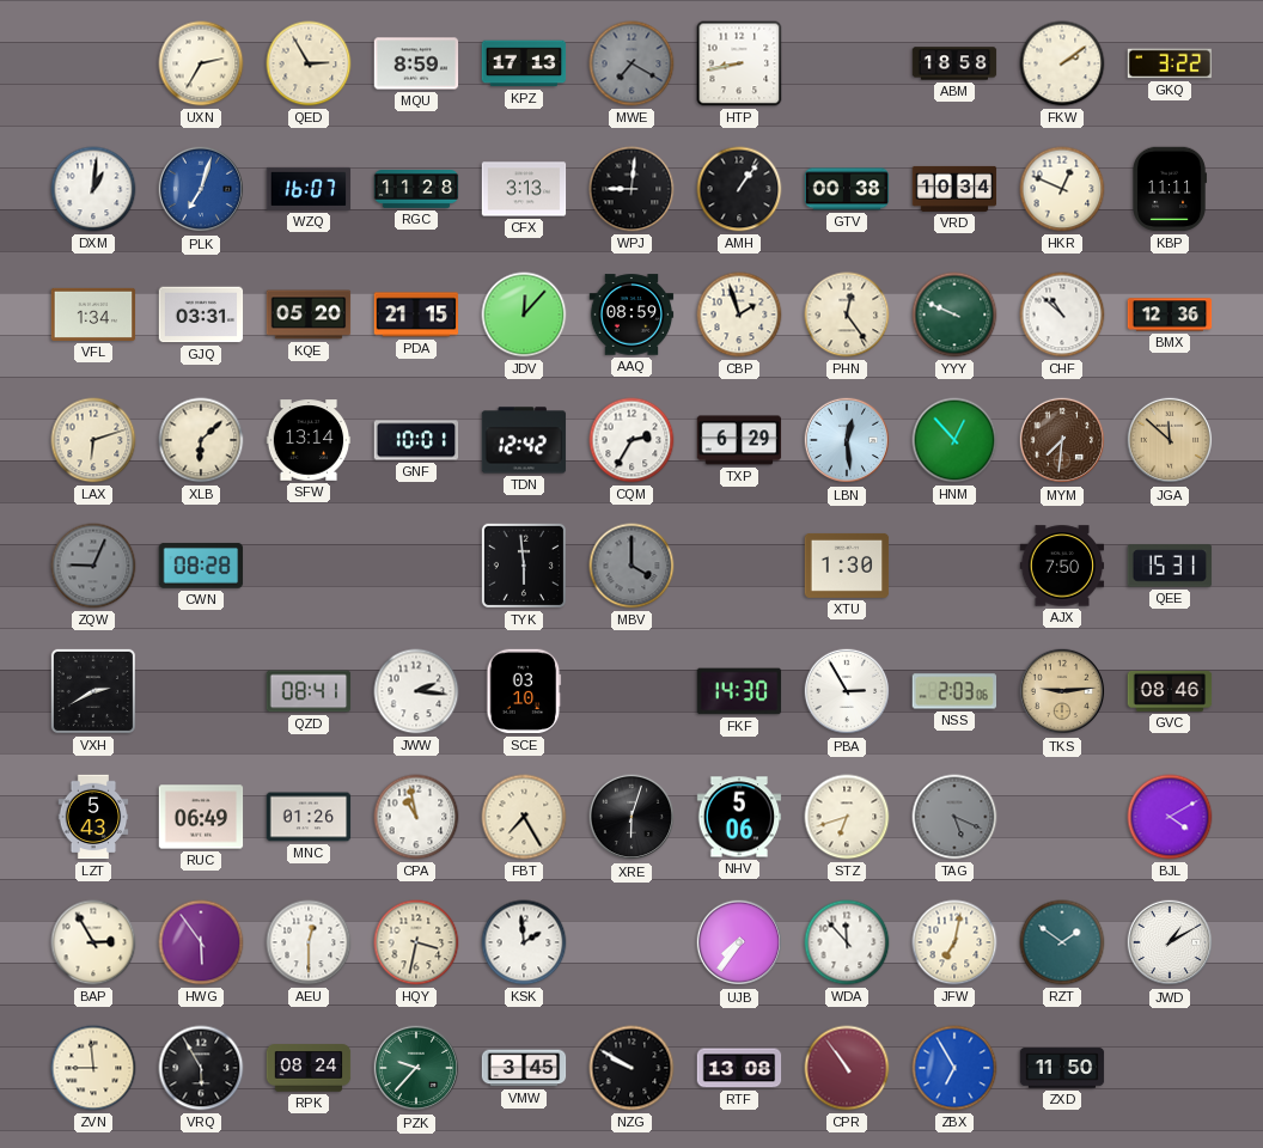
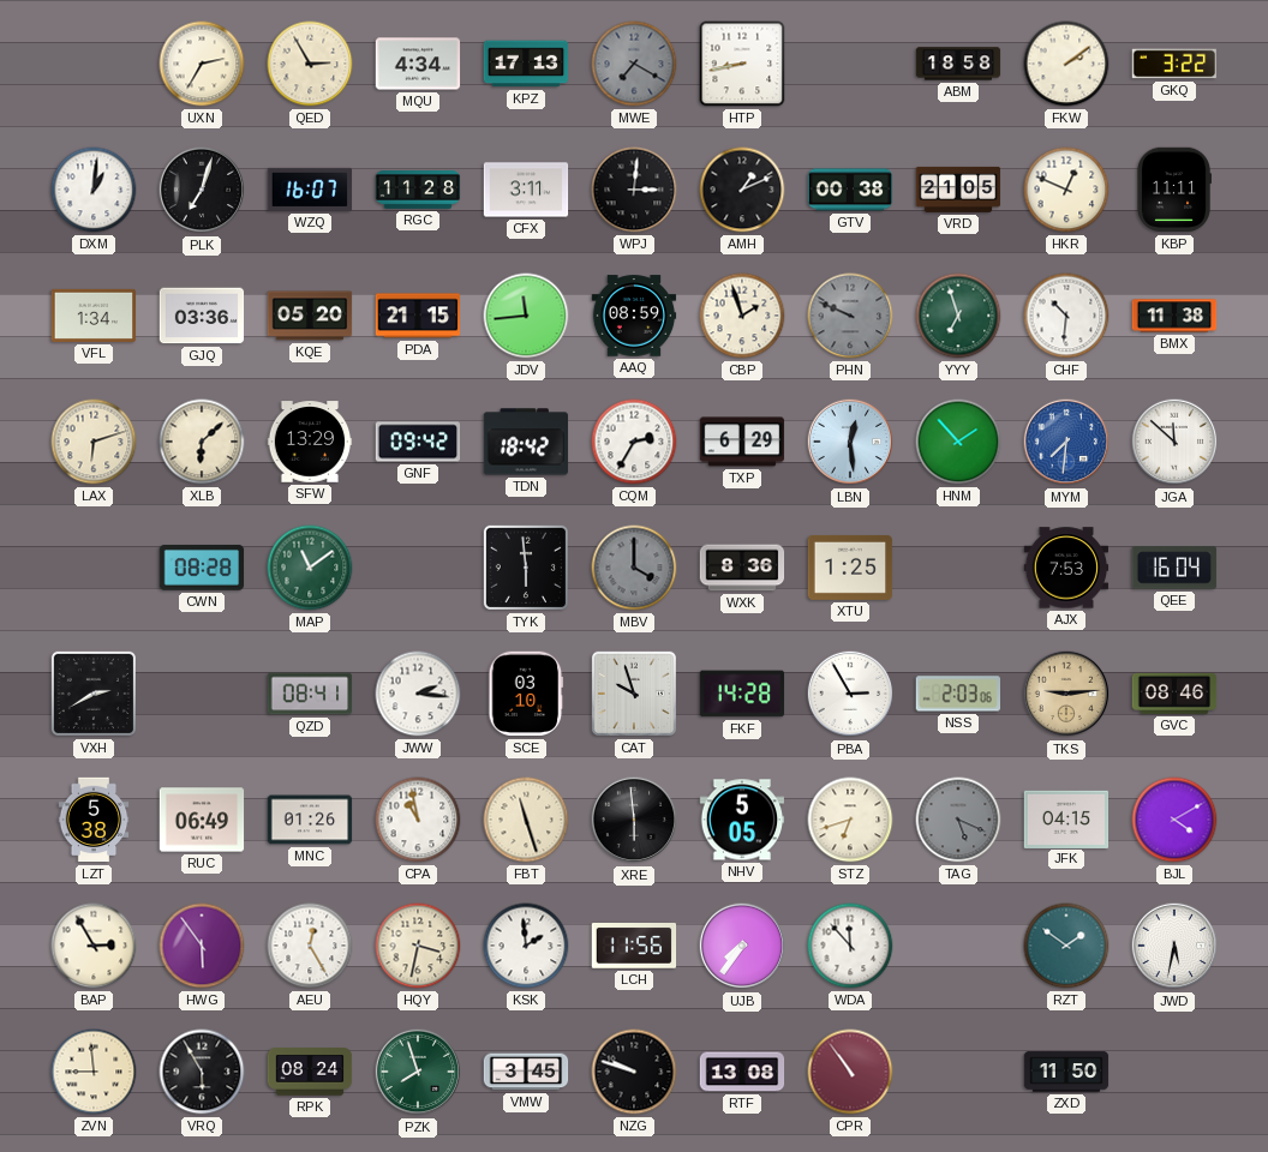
MQU: 8:59 -> 4:34 (418, 64)
PLK dial: blue -> black (202, 190)
CFX: 3:13 -> 3:11 (526, 190)
WPJ: 9:01 -> 3:01 (634, 190)
AMH: 1:06 -> 1:11 (742, 190)
VRD: 10:34 -> 21:05 (958, 190)
GJQ: 03:31 -> 03:36 (202, 316)
JDV: 12:07 -> 11:44 (526, 316)
PHN: 12:24 -> 9:49 (850, 316)
PHN dial: cream -> grey (850, 316)
YYY: 9:49 -> 6:57 (958, 316)
CHF: 10:52 -> 10:31 (1066, 316)
BMX: 12:36 -> 11:38 (1174, 316)
SFW: 13:14 -> 13:29 (310, 442)
GNF: 10:01 -> 09:42 (418, 442)
TDN: 12:42 -> 18:42 (526, 442)
HNM: 12:53 -> 1:53 (958, 442)
MYM dial: brown -> blue (1066, 442)
JGA dial: champagne -> white (1174, 442)
ZQW: 9:04 -> none (93, 566)
MAP: none -> 11:09 (310, 568)
WXK: none -> 8:36 (742, 568)
XTU: 1:30 -> 1:25 (850, 568)
AJX: 7:50 -> 7:53 (1066, 568)
QEE: 15:31 -> 16:04 (1174, 568)
CAT: none -> 9:57 (634, 694)
FKF: 14:30 -> 14:28 (742, 694)
LZT: 5:43 -> 5:38 (94, 820)
FBT: 7:25 -> 11:27 (526, 820)
XRE: 6:03 -> 5:59 (634, 820)
NHV: 5:06 -> 5:05 (742, 820)
JFK: none -> 04:15 (1066, 818)
AEU: 12:30 -> 12:25 (310, 946)
LCH: none -> 11:56 (634, 946)
JFW: 7:02 -> none (954, 942)
JWD: 1:10 -> 5:32 (1174, 946)
PZK: 9:37 -> 7:57 (418, 1072)
NZG: 9:50 -> 9:48 (634, 1072)
ZBX: 6:55 -> none (954, 1068)
